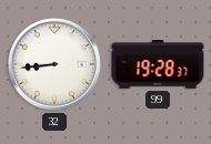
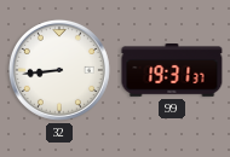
99: 19:28 -> 19:31 (172, 71)
